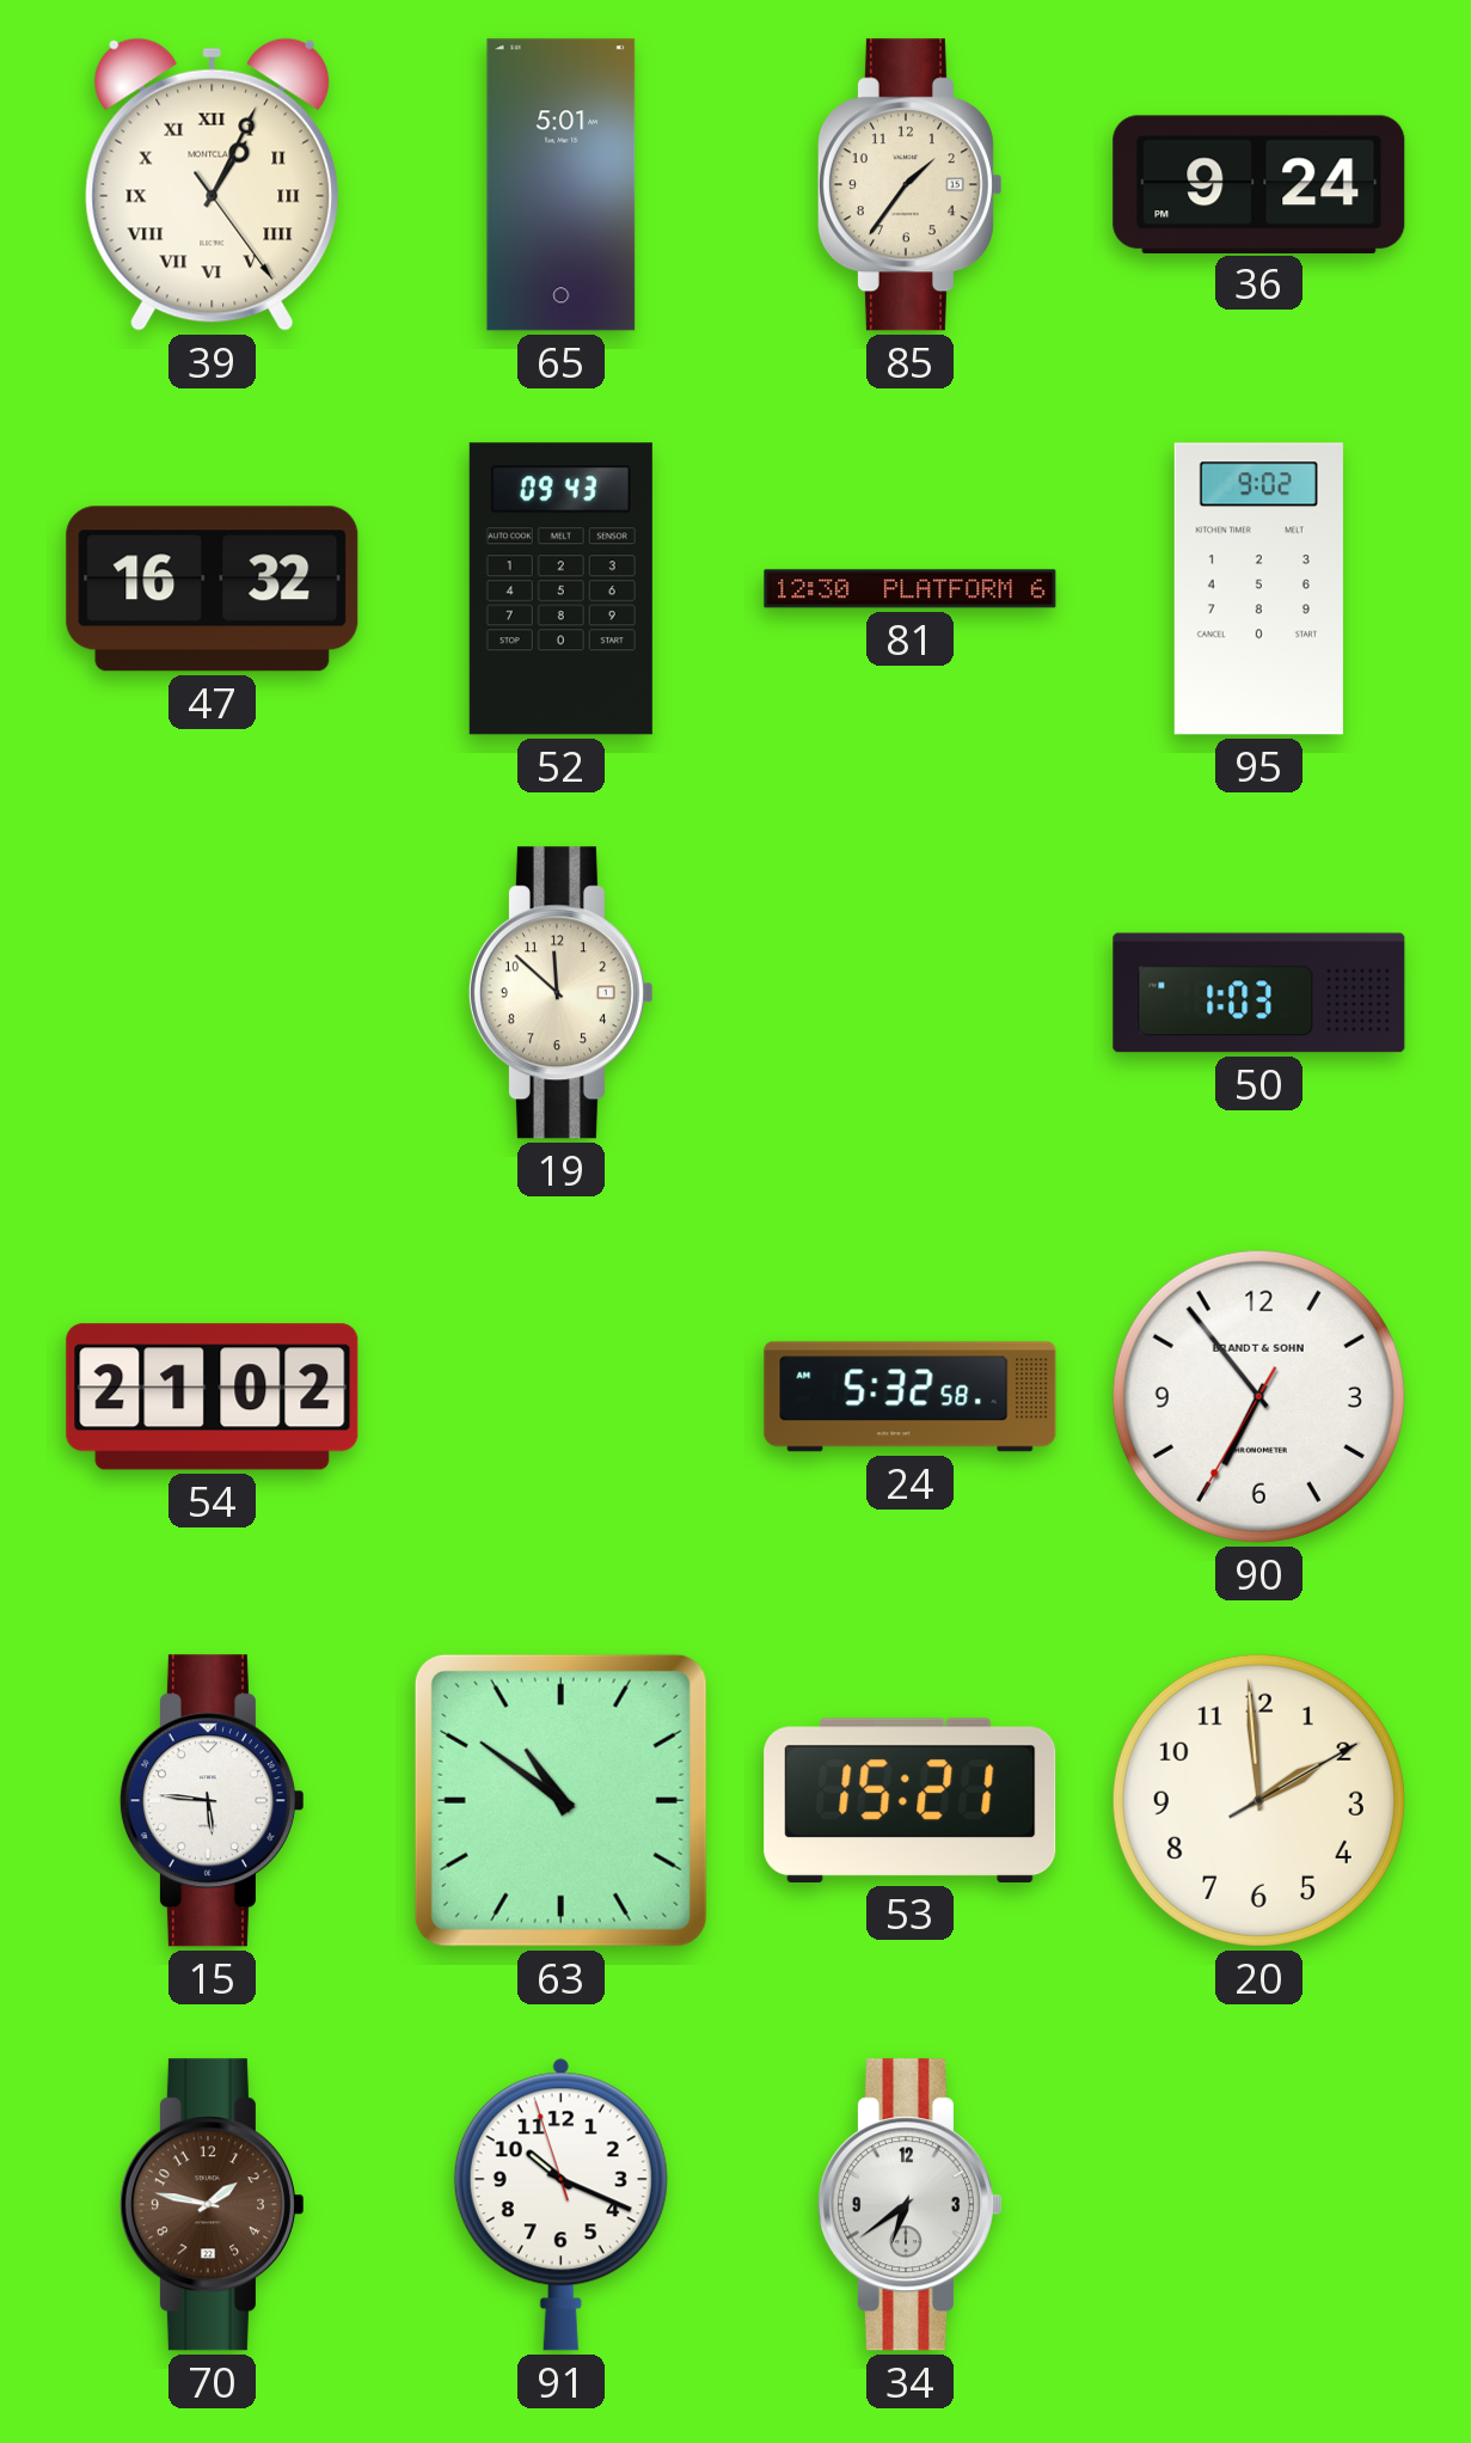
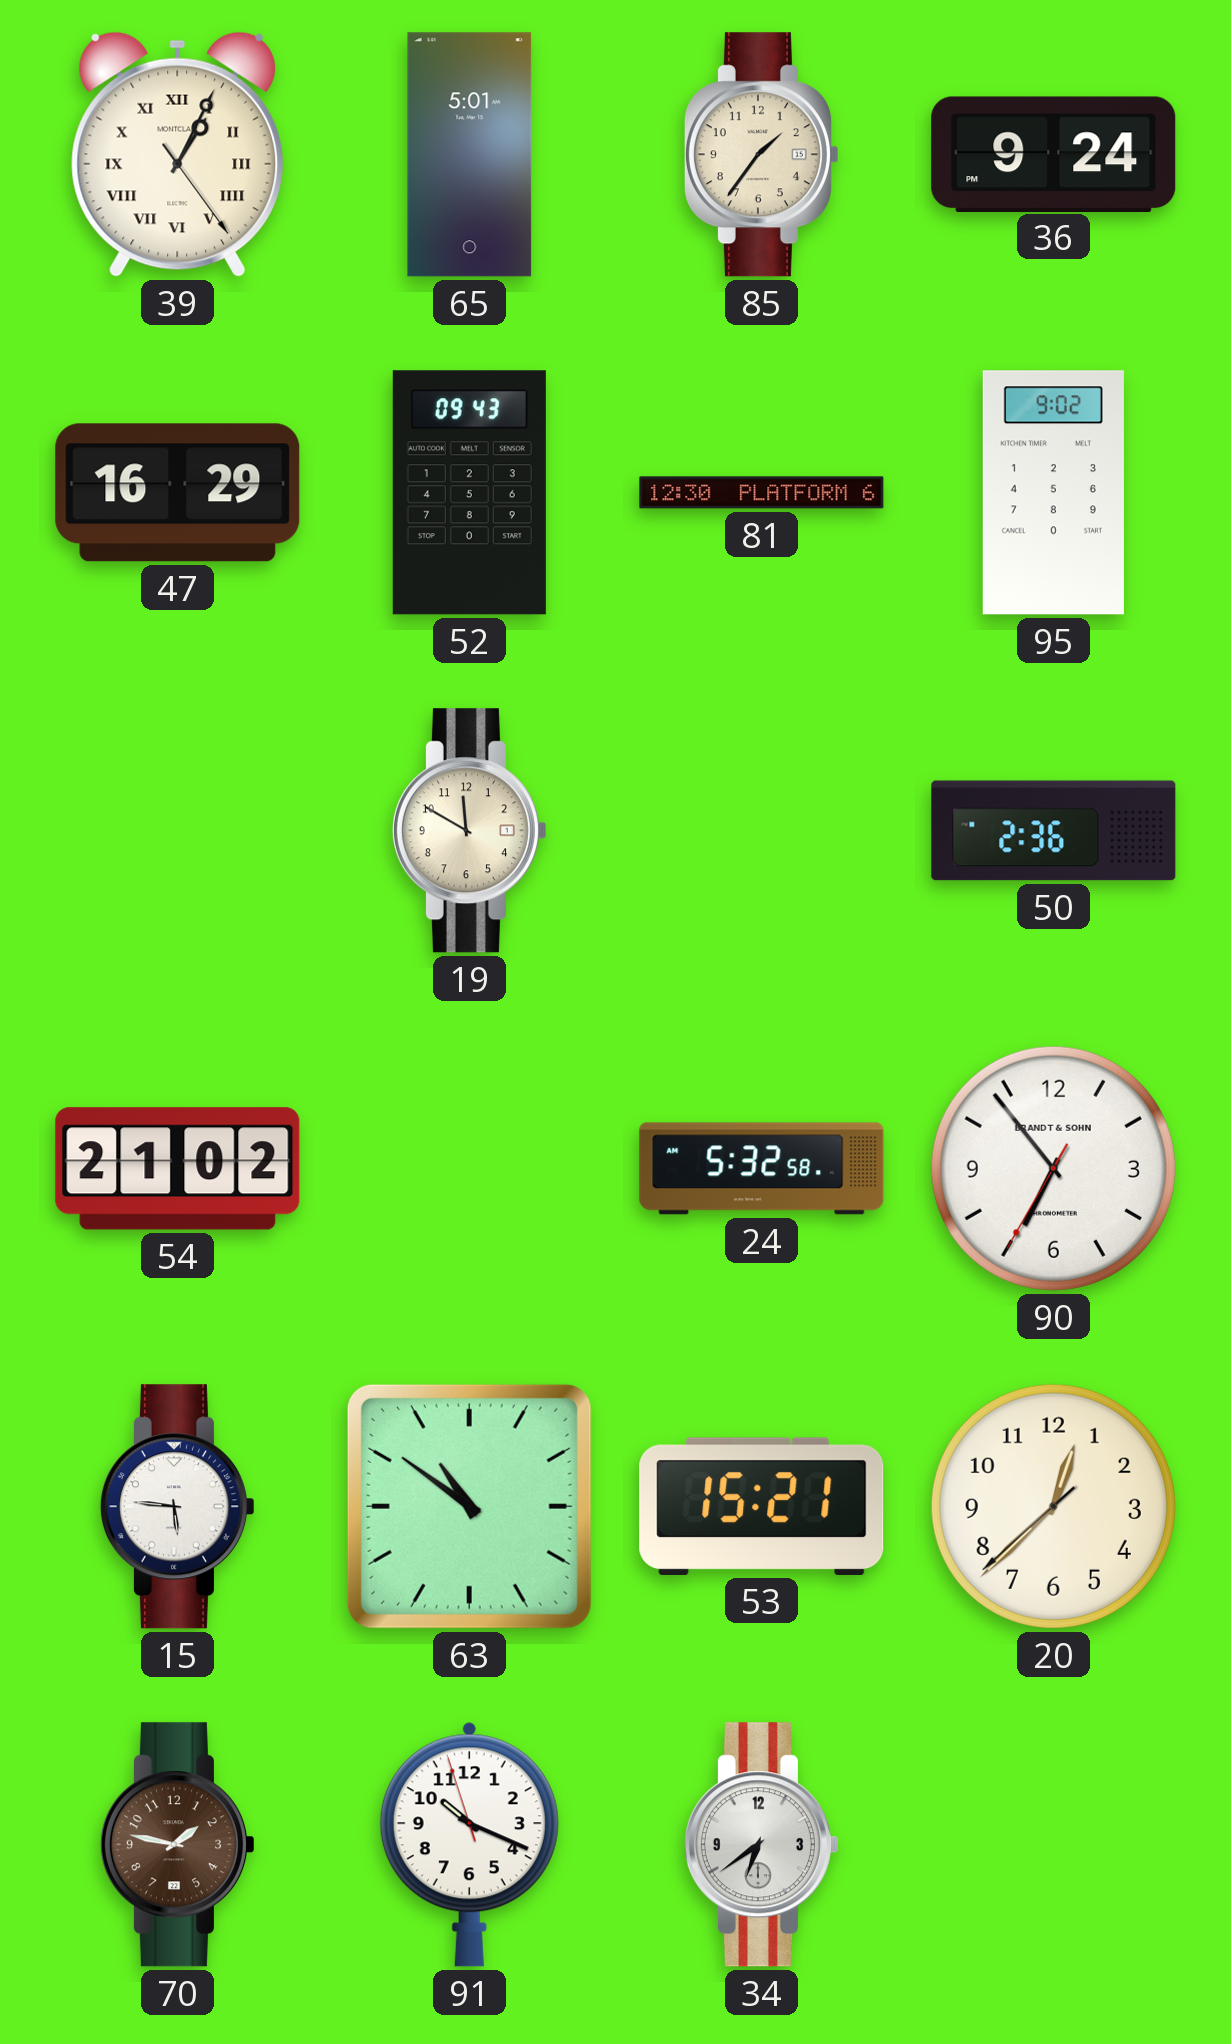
47: 16:32 -> 16:29 (178, 493)
19: 11:52 -> 11:50 (469, 831)
50: 1:03 -> 2:36 (1054, 831)
20: 1:59 -> 12:37 (1053, 1506)
